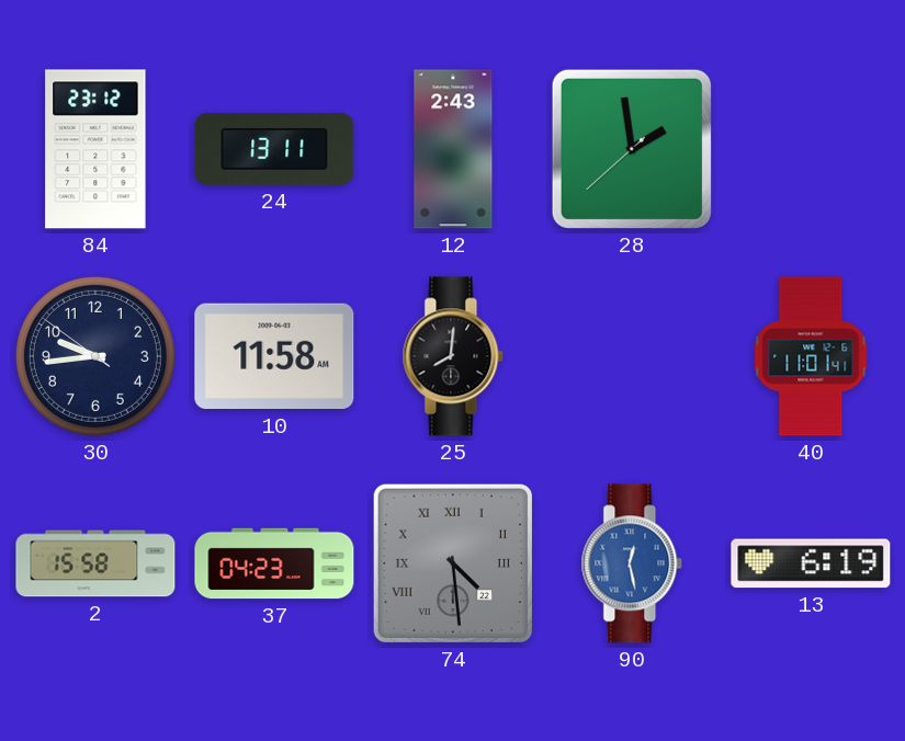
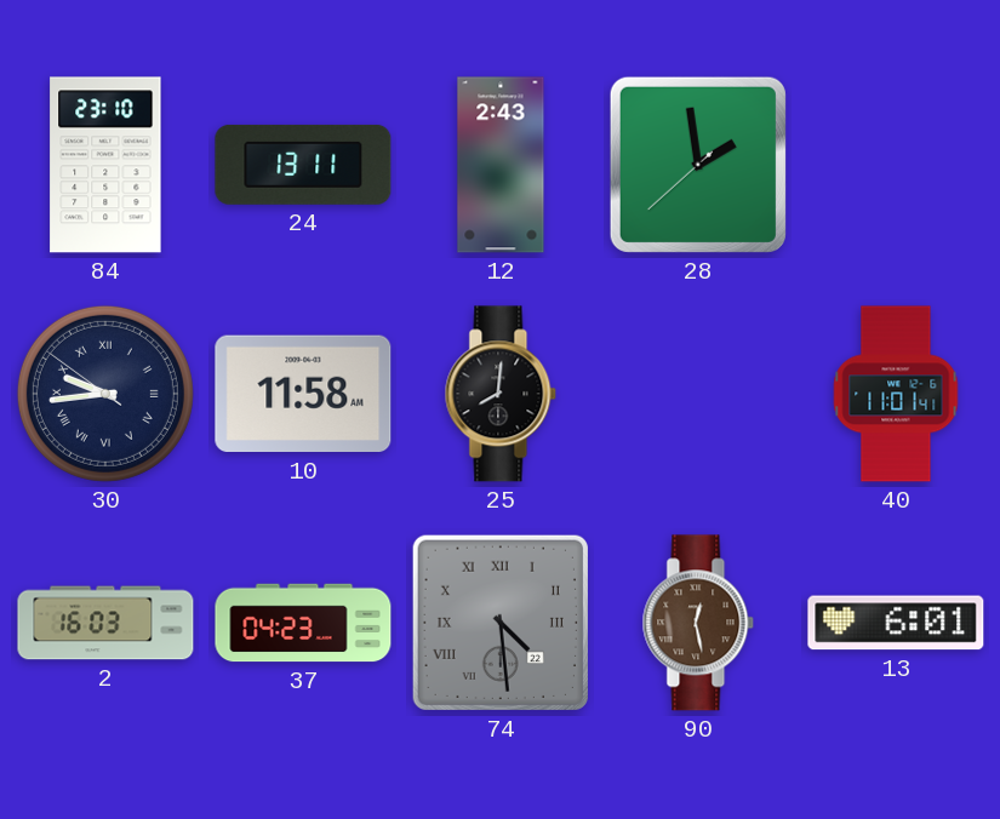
84: 23:12 -> 23:10 (105, 165)
30 numerals: Arabic -> Roman (105, 394)
2: 15:58 -> 16:03 (105, 623)
90 dial: blue -> brown (698, 623)
13: 6:19 -> 6:01 (896, 623)
